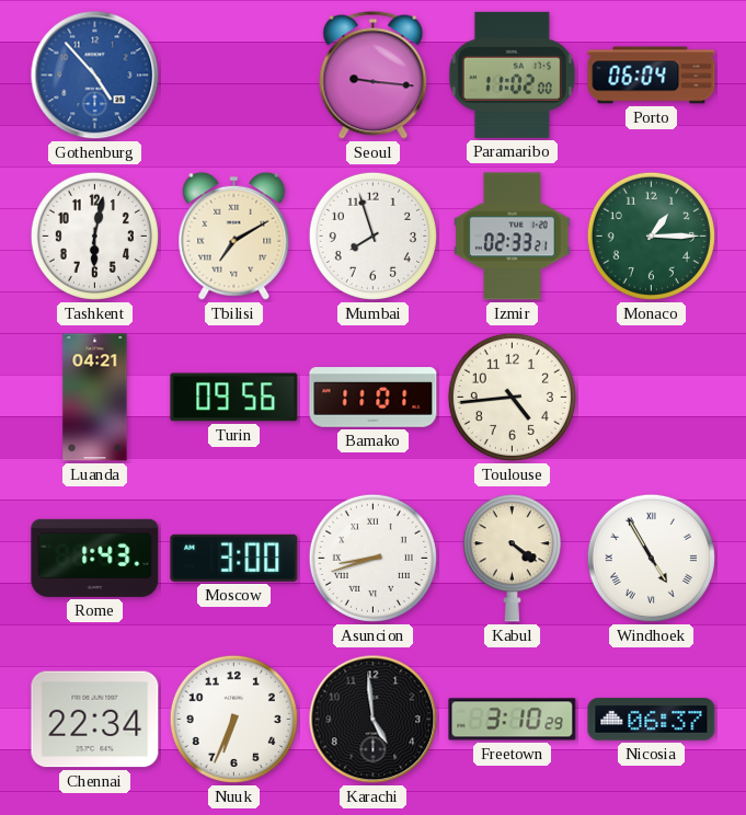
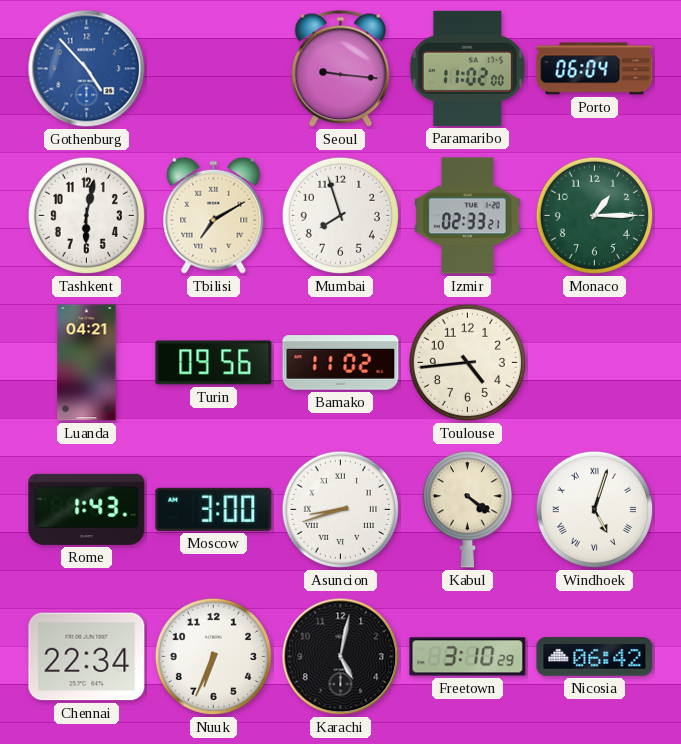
Bamako: 11:01 -> 11:02 (341, 363)
Windhoek: 4:55 -> 5:03 (594, 509)
Karachi: 4:59 -> 5:02 (341, 657)
Nicosia: 06:37 -> 06:42 (595, 657)
